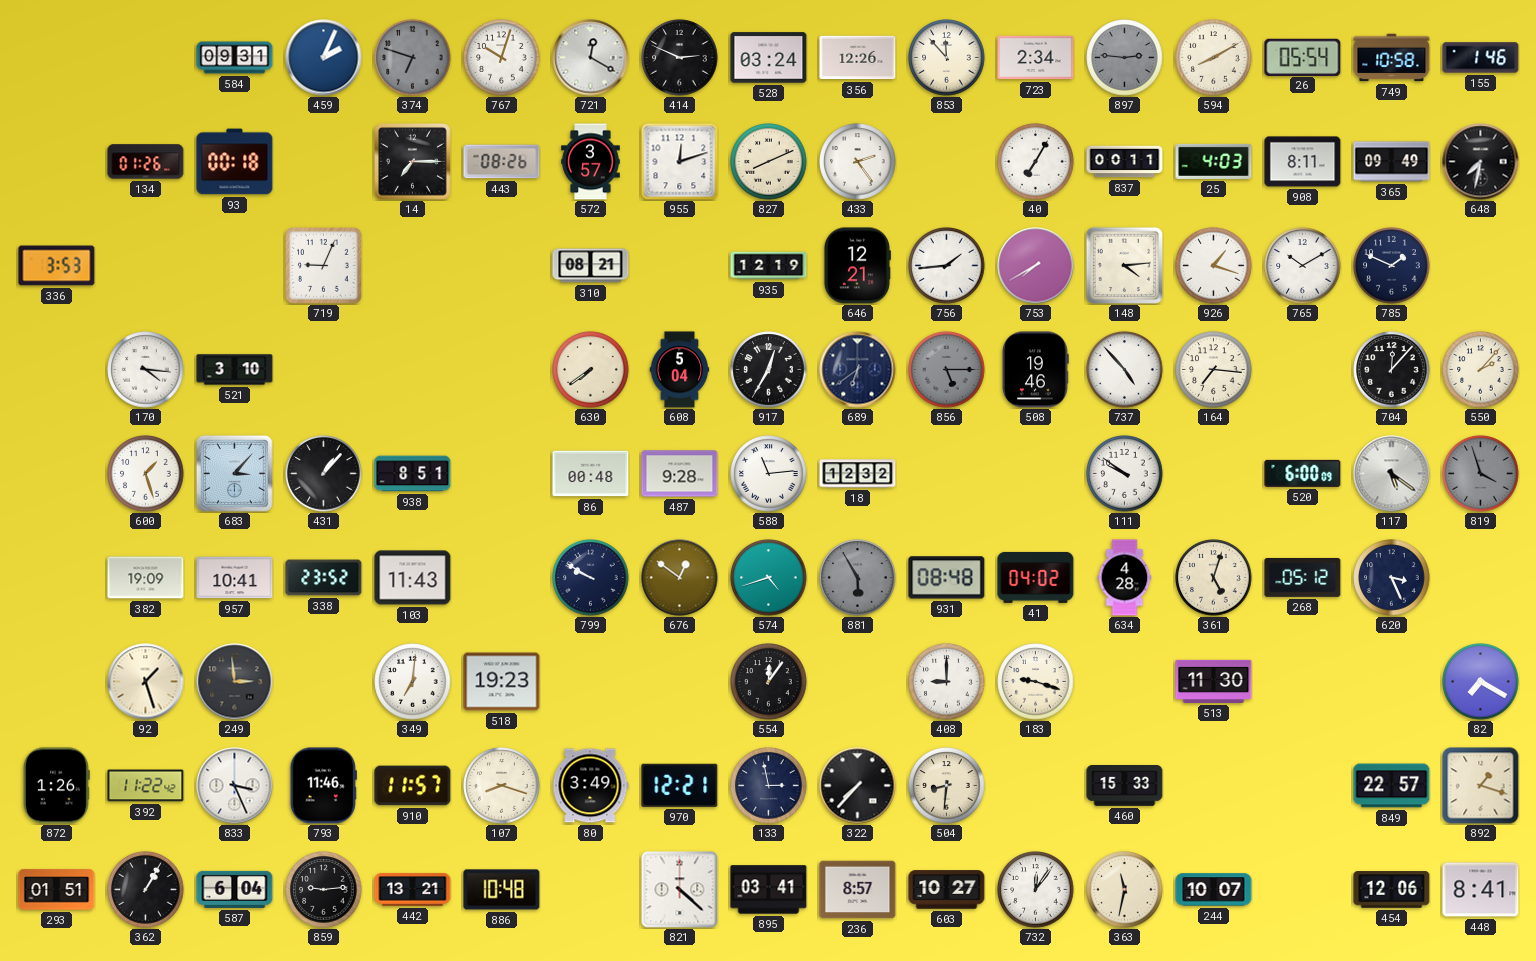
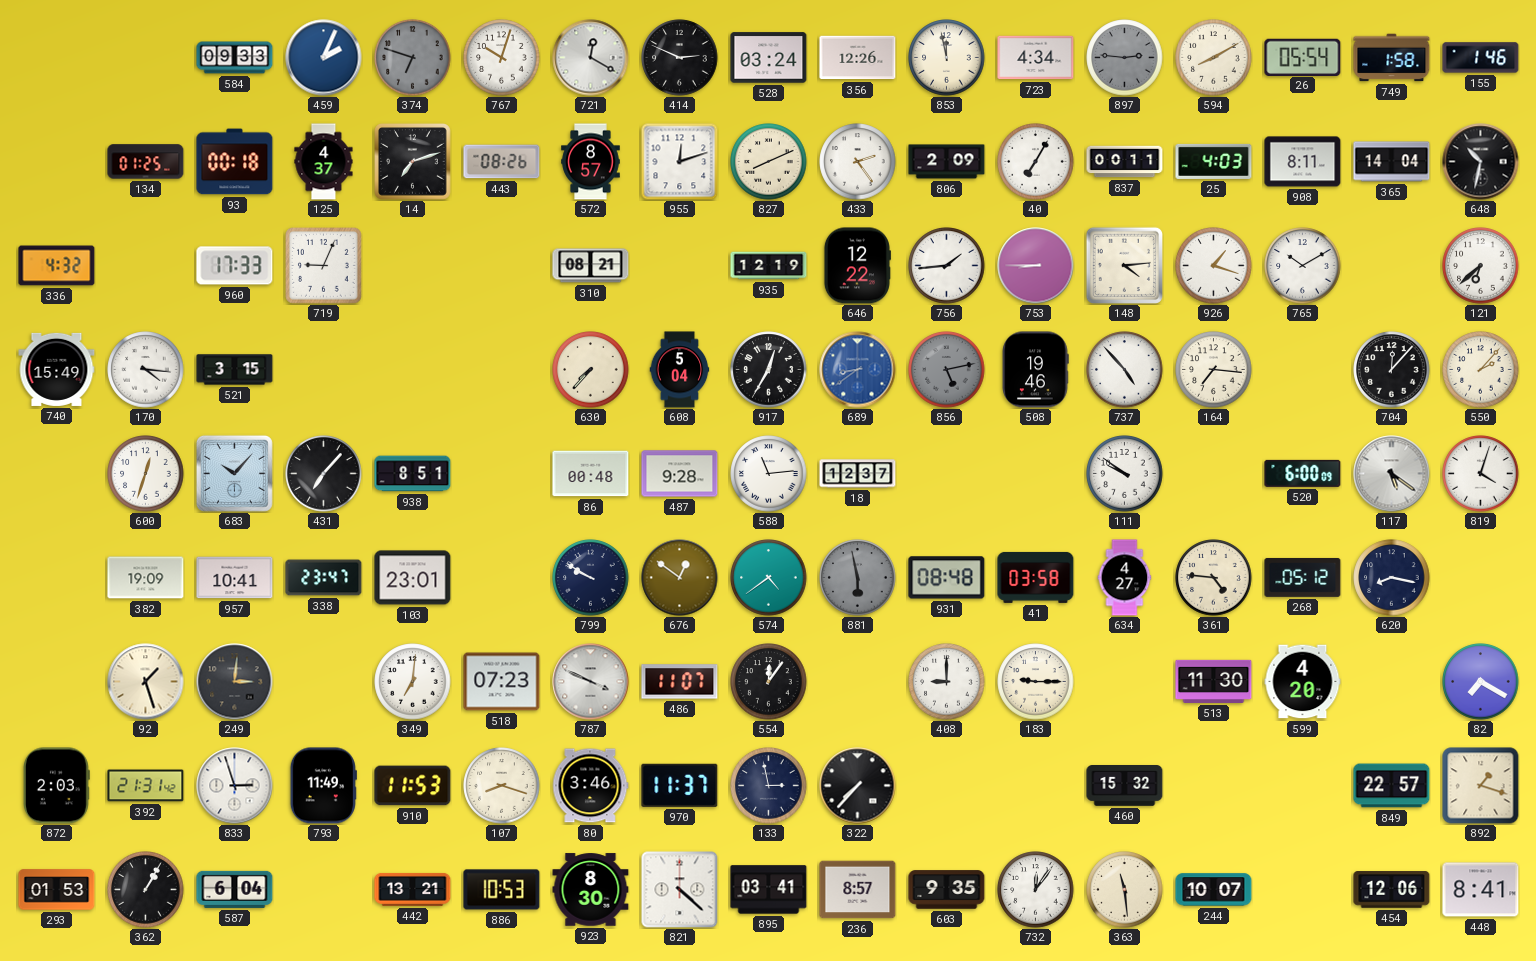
584: 09:31 -> 09:33 (235, 58)
853: 11:53 -> 11:58 (947, 58)
723: 2:34 -> 4:34 (1036, 58)
749: 10:58 -> 1:58 (1392, 58)
134: 01:26 -> 01:25 (146, 162)
125: none -> 4:37 (324, 162)
14: 7:15 -> 7:12 (413, 162)
572: 3:57 -> 8:57 (591, 162)
806: none -> 2:09 (947, 162)
365: 09:49 -> 14:04 (1392, 162)
648: 7:32 -> 10:32 (1481, 162)
336: 3:53 -> 4:32 (57, 266)
960: none -> 17:33 (235, 266)
646: 12:21 -> 12:22 (857, 266)
753: 7:40 -> 8:45 (1036, 266)
785: 1:49 -> none (1392, 266)
121: none -> 6:38 (1481, 266)
740: none -> 15:49 (57, 369)
521: 3:10 -> 3:15 (235, 370)
630: 7:39 -> 7:37 (591, 370)
689: 6:39 -> 8:39 (858, 370)
689 dial: navy -> blue (858, 370)
856: 5:15 -> 5:13 (947, 370)
600: 1:27 -> 12:33 (146, 474)
683: 3:07 -> 10:07 (234, 473)
431: 1:07 -> 7:07 (324, 474)
18: 12:32 -> 12:37 (858, 474)
819: 3:57 -> 4:03 (1481, 474)
819 dial: grey -> white (1481, 474)
338: 23:52 -> 23:47 (324, 578)
103: 11:43 -> 23:01 (413, 578)
574: 4:42 -> 4:39 (769, 578)
881: 5:55 -> 5:58 (858, 578)
41: 04:02 -> 03:58 (1036, 577)
634: 4:28 -> 4:27 (1125, 578)
361: 5:03 -> 4:46 (1214, 578)
620: 3:26 -> 8:17 (1392, 578)
249: 2:59 -> 3:01 (235, 682)
518: 19:23 -> 07:23 (502, 682)
787: none -> 3:49 (591, 682)
486: none -> 11:07 (680, 682)
183: 9:18 -> 9:15 (1036, 682)
599: none -> 4:20 (1303, 682)
872: 1:26 -> 2:03 (56, 786)
392: 11:22 -> 21:31 (146, 786)
833: 3:26 -> 2:57 (235, 786)
793: 11:46 -> 11:49 (323, 786)
910: 11:57 -> 11:53 (413, 786)
80: 3:49 -> 3:46 (591, 786)
970: 12:21 -> 11:37 (680, 785)
504: 8:31 -> none (947, 786)
460: 15:33 -> 15:32 (1125, 786)
293: 01:51 -> 01:53 (57, 890)
859: 9:14 -> none (324, 890)
886: 10:48 -> 10:53 (502, 890)
923: none -> 8:30 (591, 890)
603: 10:27 -> 9:35 (947, 890)
363: 11:32 -> 11:29 (1125, 890)
